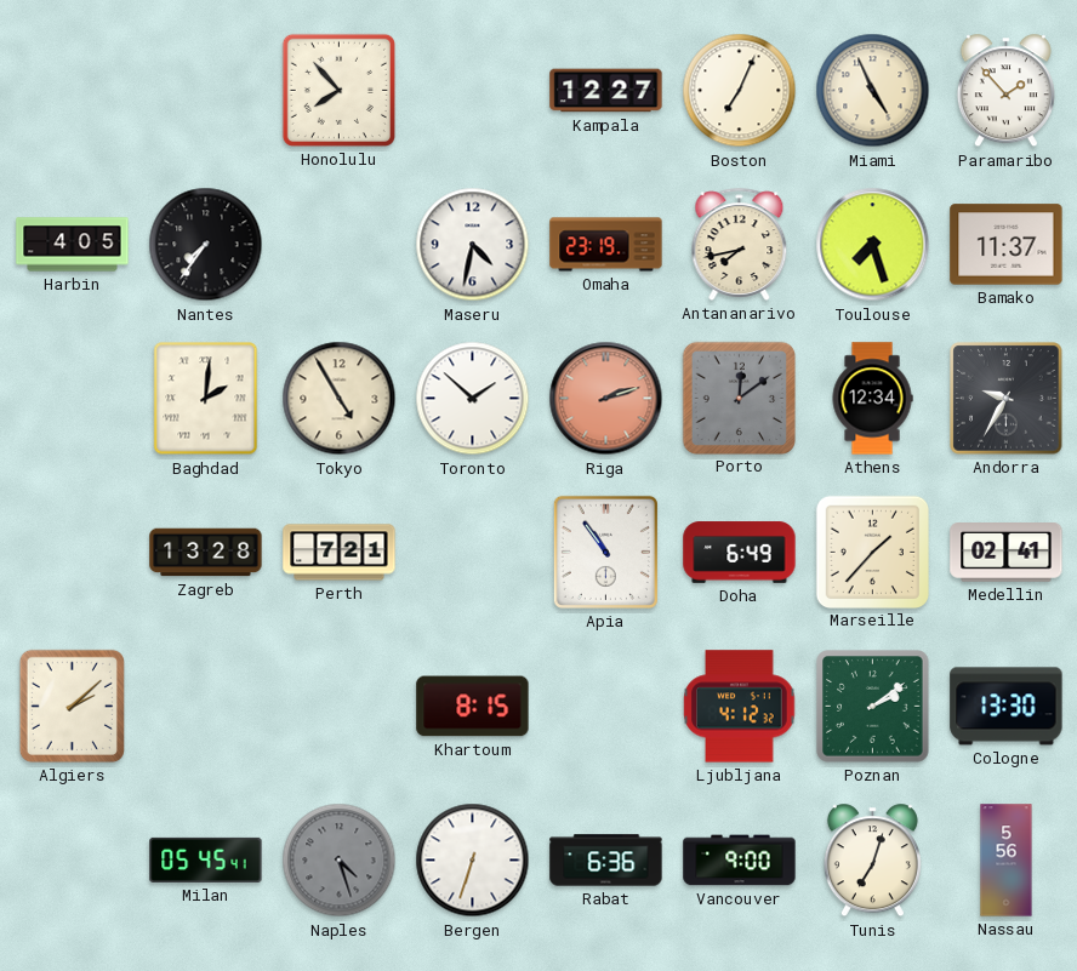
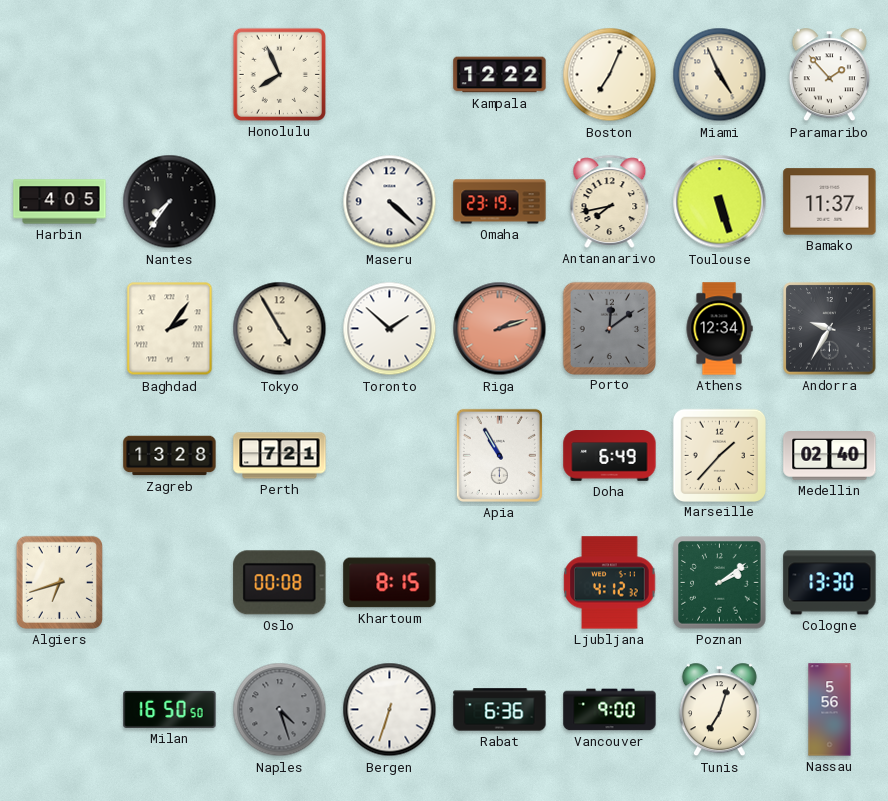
Honolulu: 7:53 -> 7:56 (279, 74)
Kampala: 12:27 -> 12:22 (500, 75)
Maseru: 4:32 -> 4:22 (390, 202)
Toulouse: 7:27 -> 5:27 (720, 202)
Baghdad: 2:01 -> 2:06 (170, 329)
Apia: 10:54 -> 10:55 (499, 455)
Medellin: 02:41 -> 02:40 (830, 456)
Algiers: 2:08 -> 6:42 (59, 582)
Oslo: none -> 00:08 (280, 583)
Milan: 05:45 -> 16:50 (170, 709)
